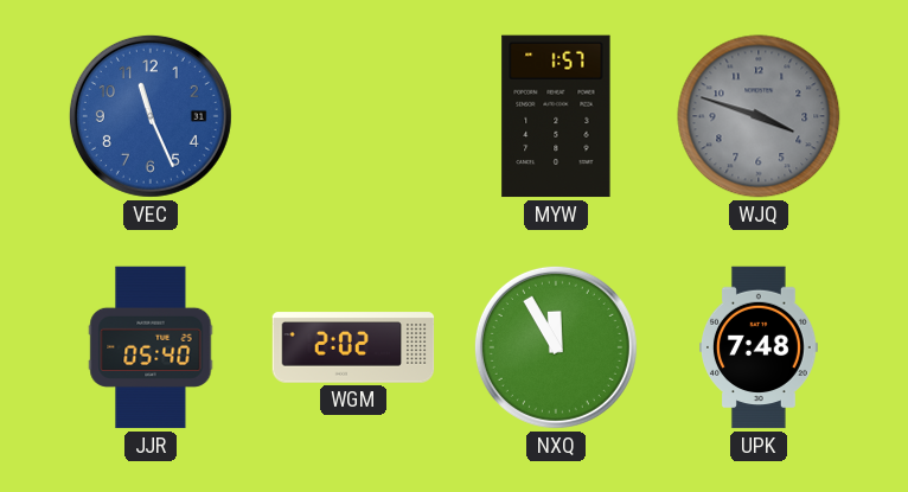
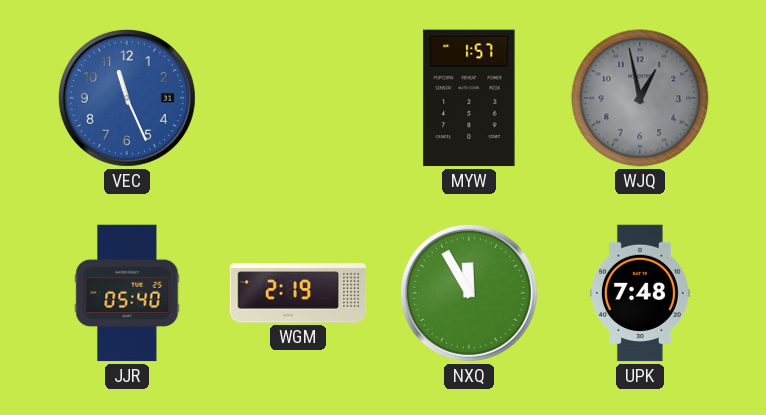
WJQ: 3:48 -> 12:58 (640, 98)
WGM: 2:02 -> 2:19 (298, 293)
